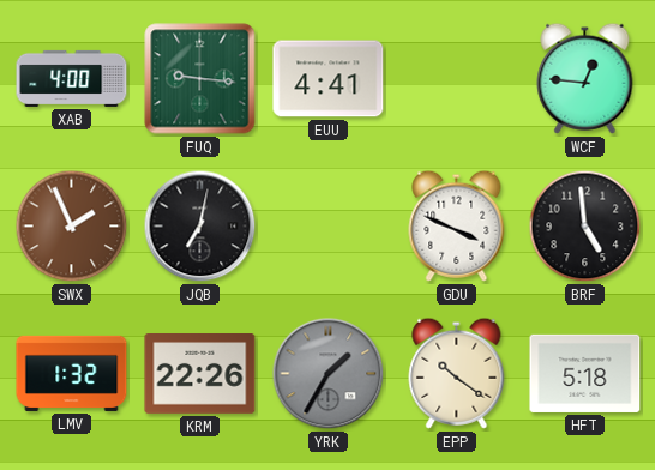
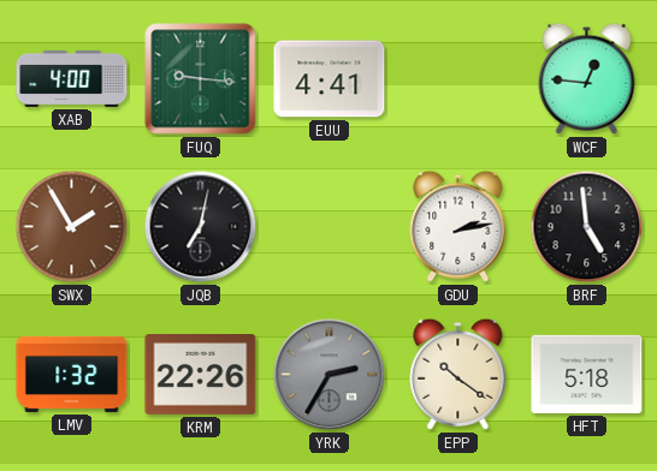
SWX: 1:56 -> 1:55 (72, 227)
GDU: 3:49 -> 2:13 (458, 226)
YRK: 1:35 -> 2:35 (330, 375)
